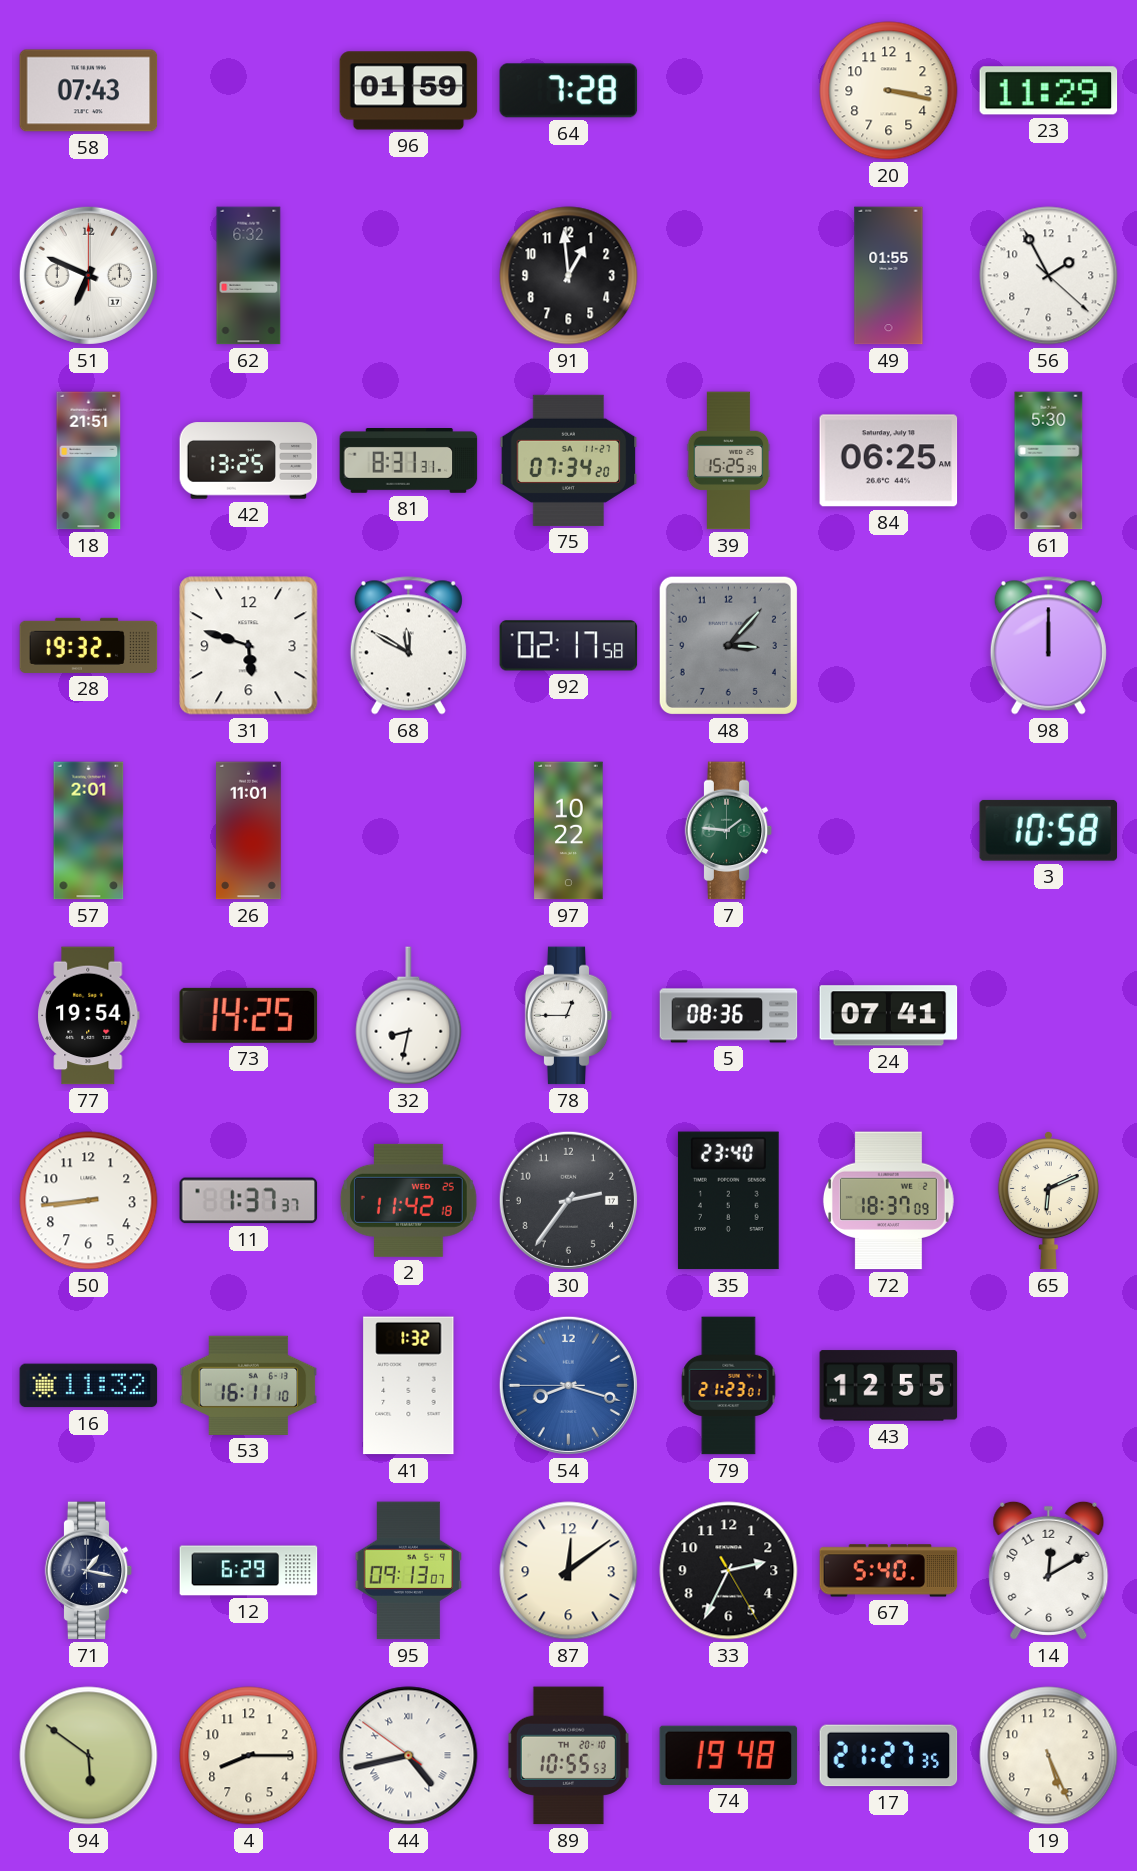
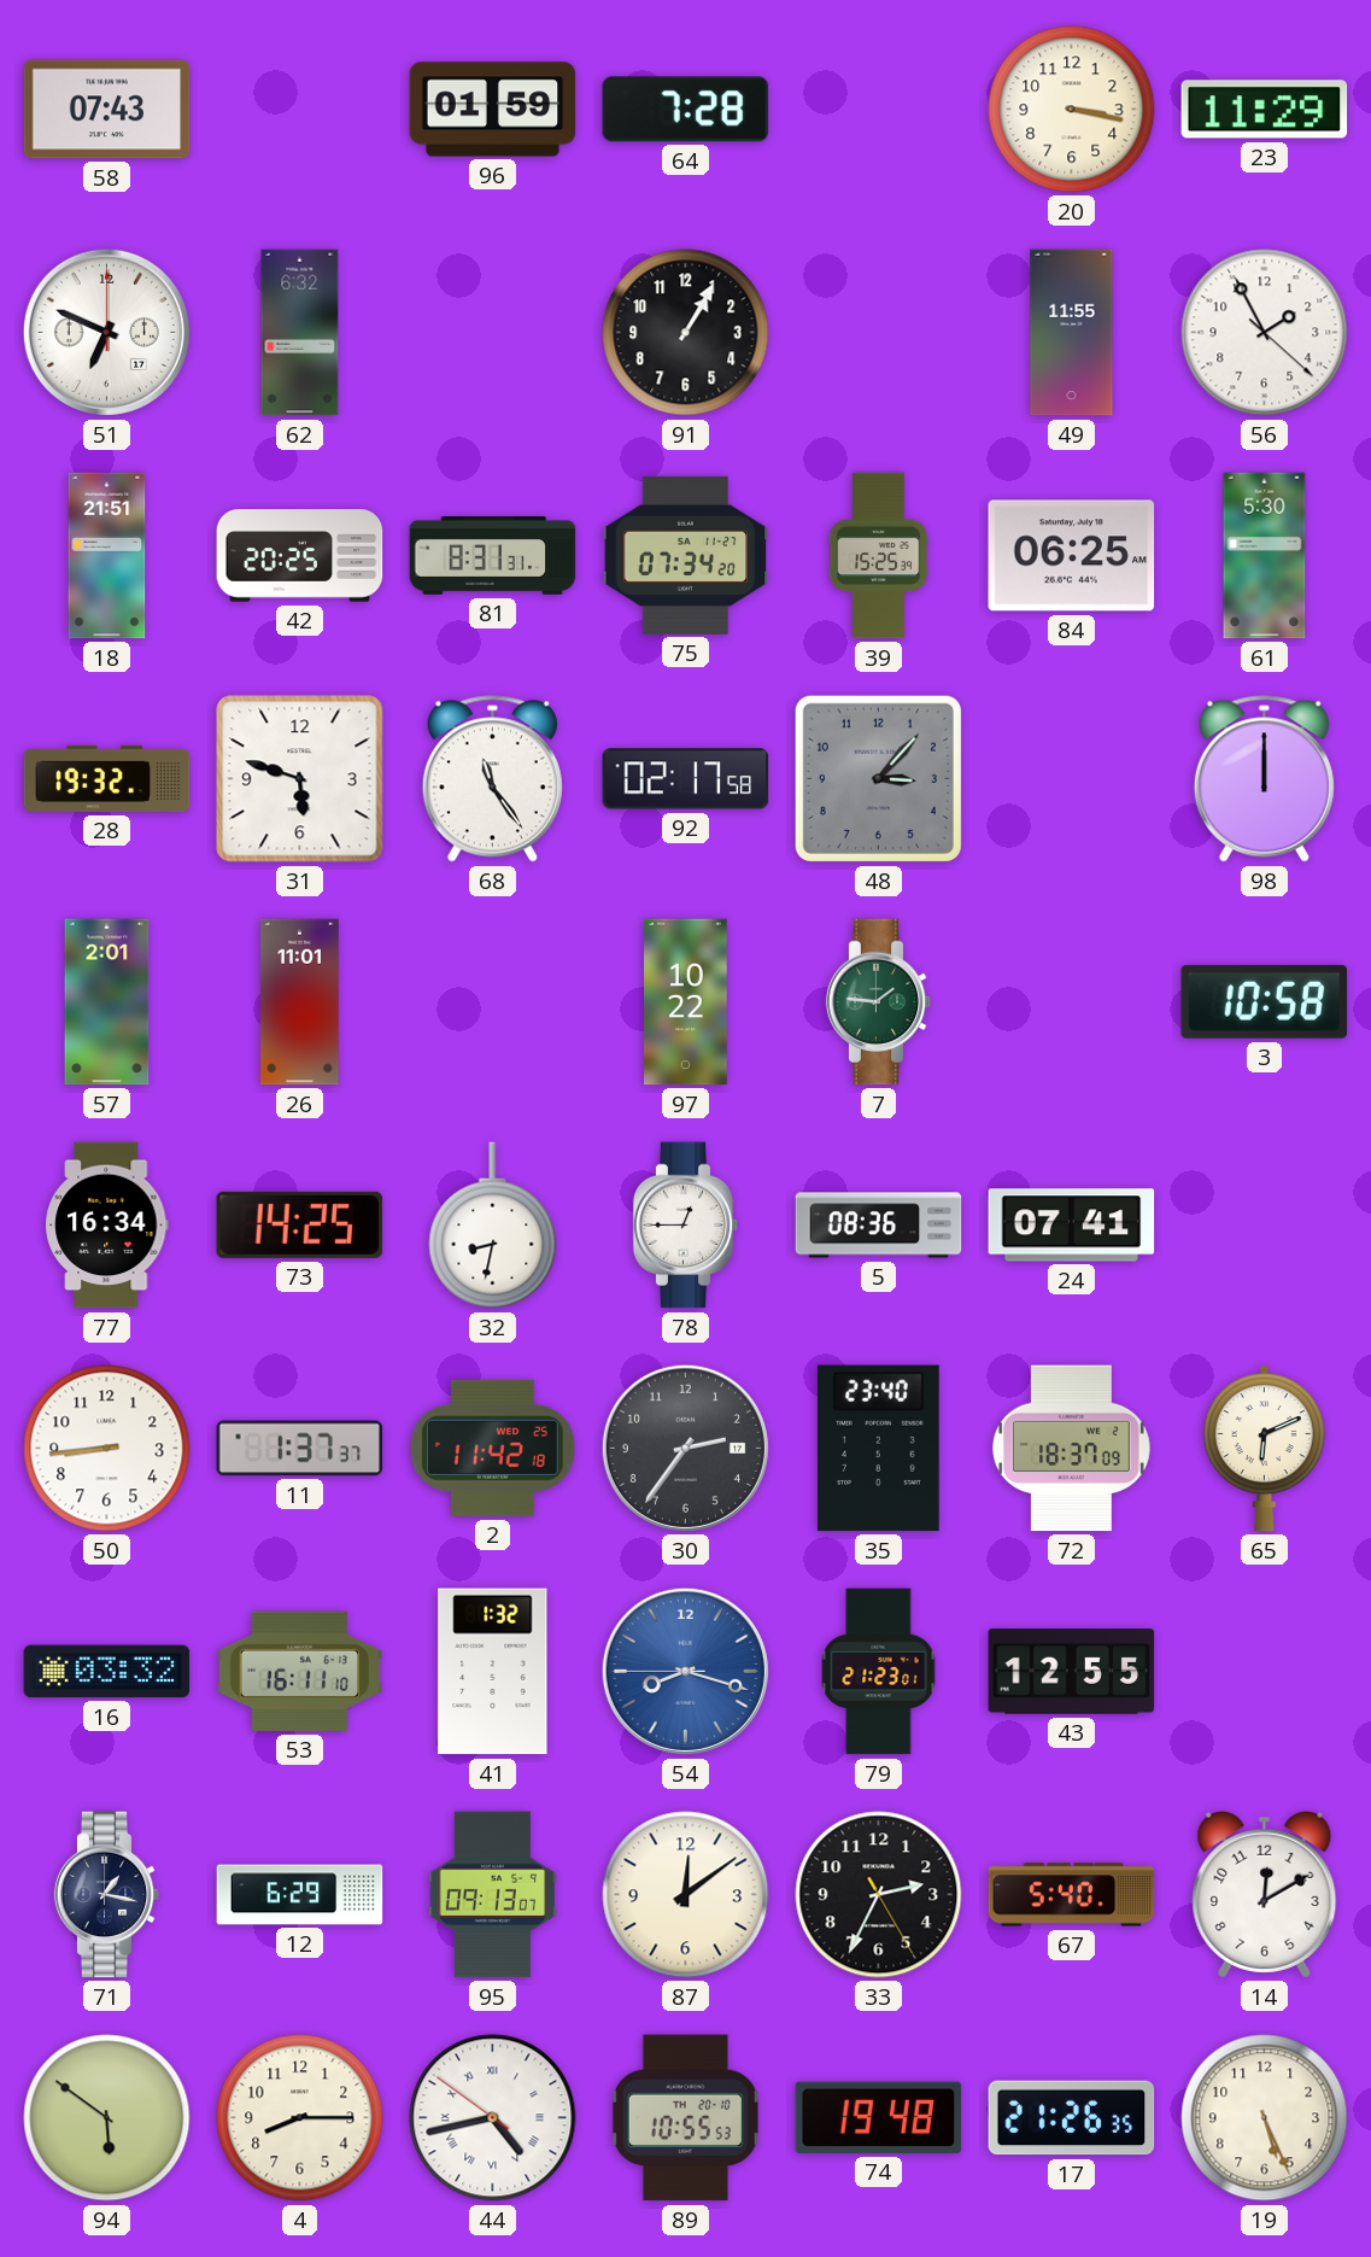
91: 12:59 -> 1:05 (686, 333)
49: 01:55 -> 11:55 (1072, 333)
42: 13:25 -> 20:25 (300, 556)
68: 11:50 -> 11:24 (492, 779)
77: 19:54 -> 16:34 (107, 1226)
16: 11:32 -> 03:32 (107, 1672)
17: 21:27 -> 21:26 (1072, 2118)
